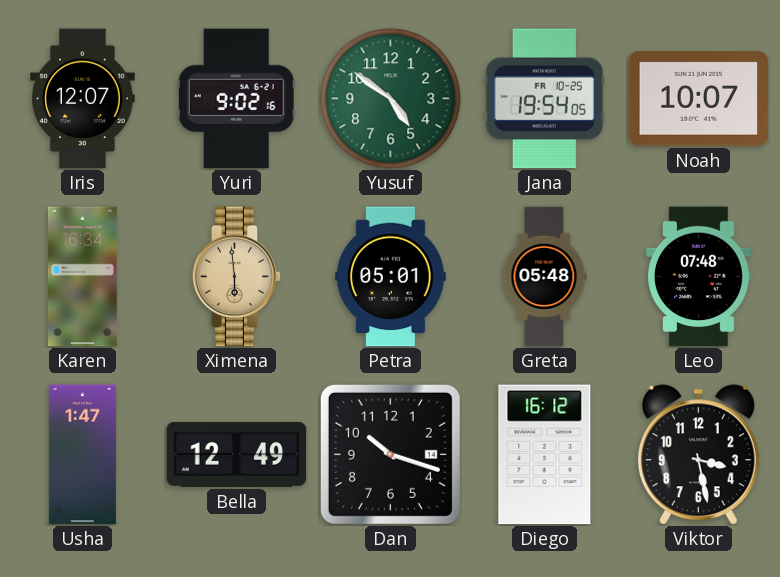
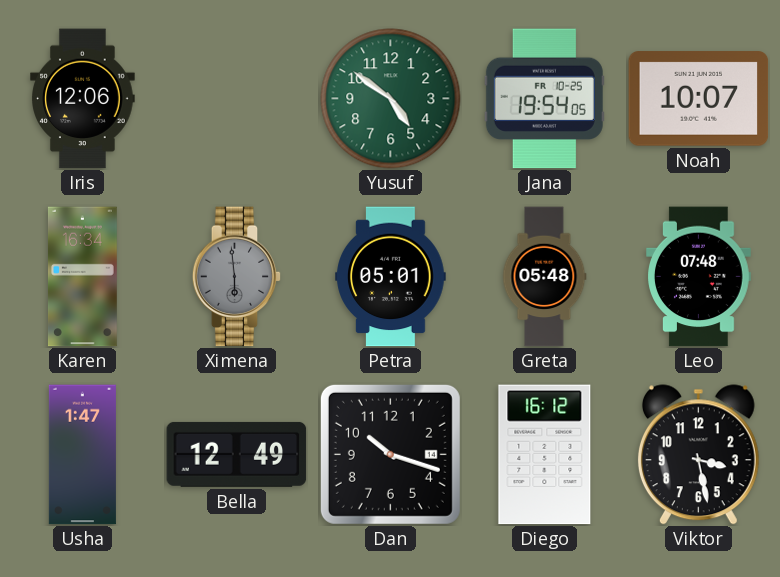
Iris: 12:07 -> 12:06 (83, 99)
Yuri: 9:02 -> none (236, 99)
Ximena dial: champagne -> grey (237, 277)
